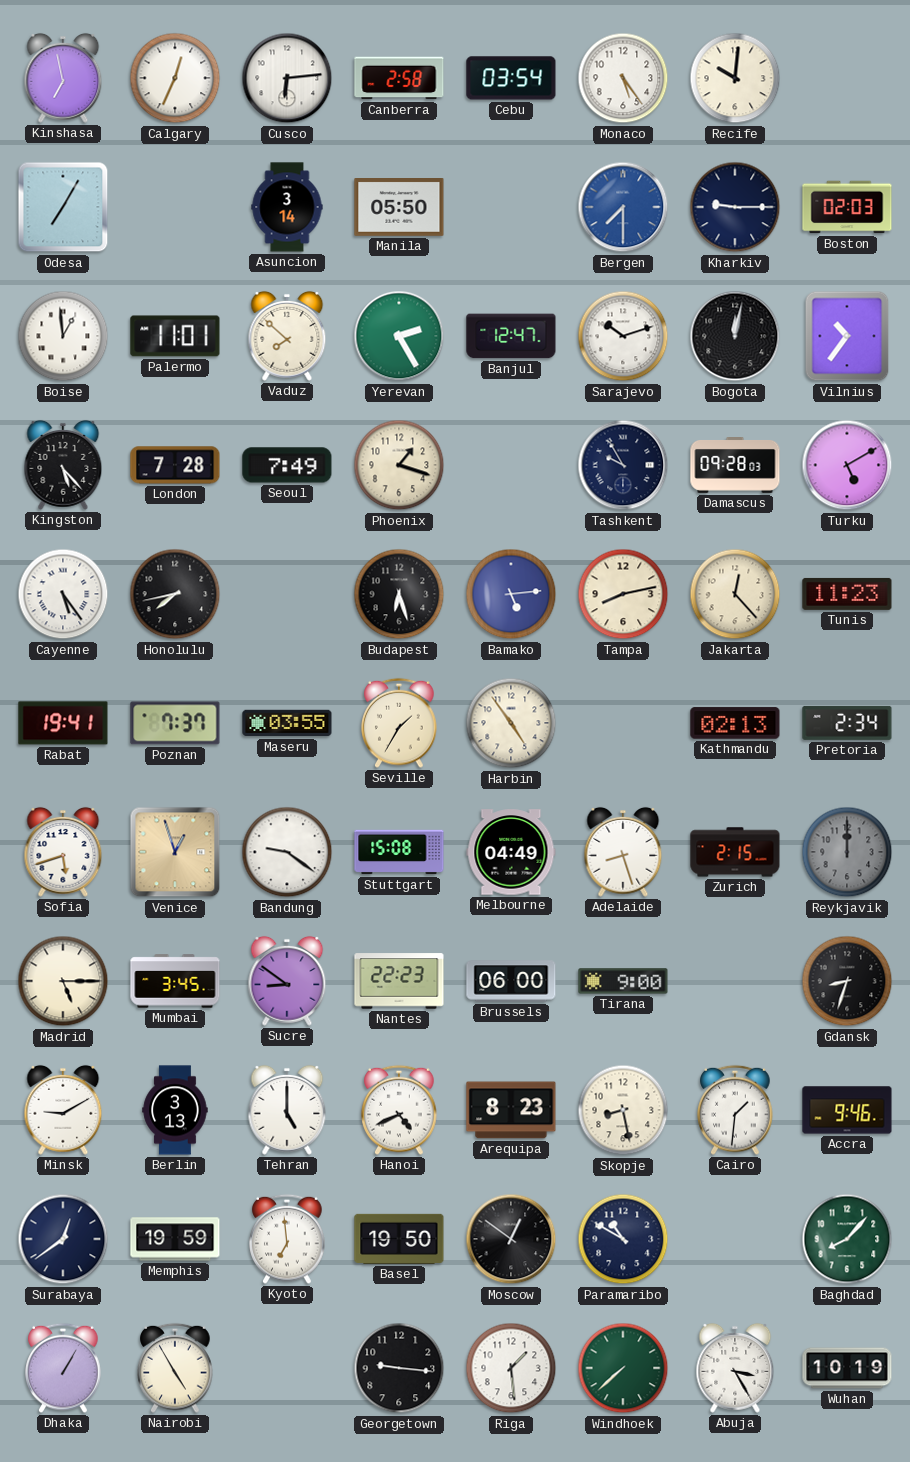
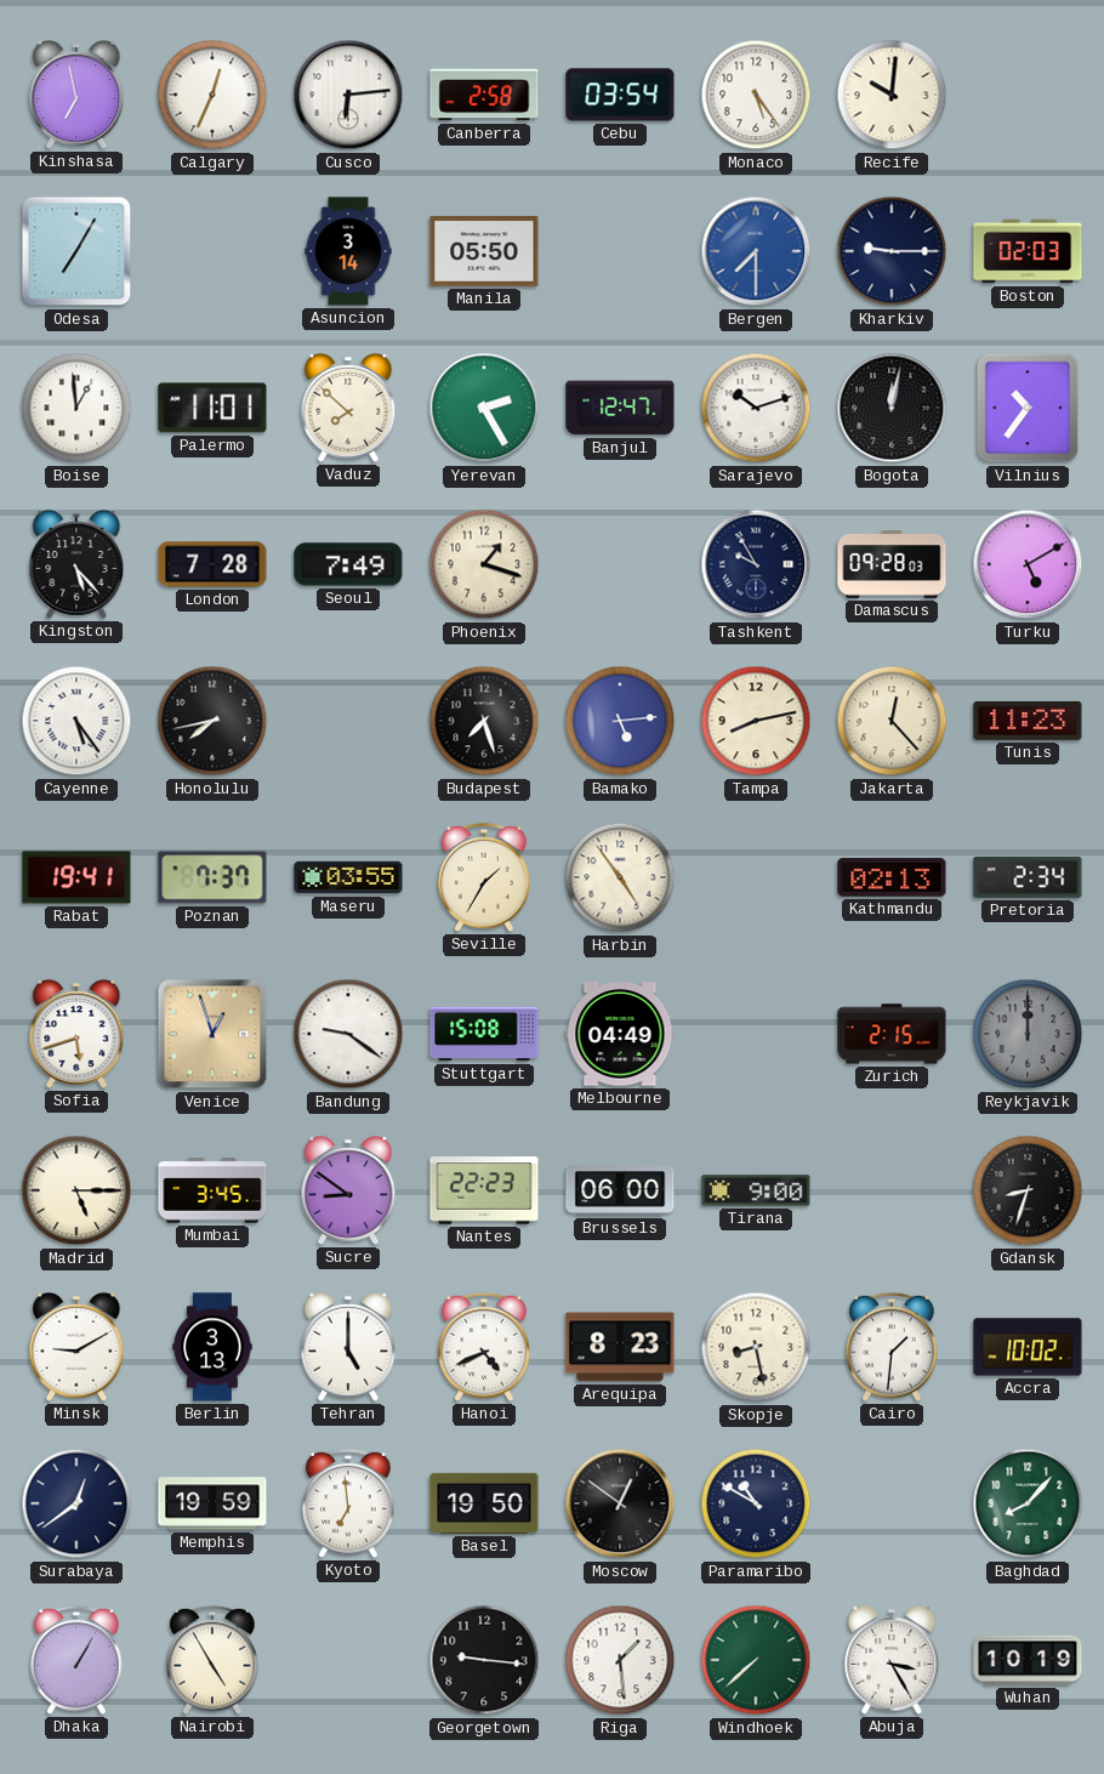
Budapest: 6:27 -> 7:27 (484, 721)
Adelaide: 8:27 -> none (623, 852)
Accra: 9:46 -> 10:02 (1028, 1347)
